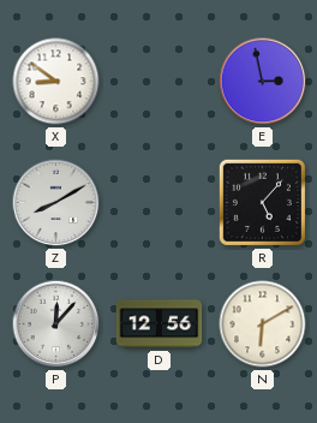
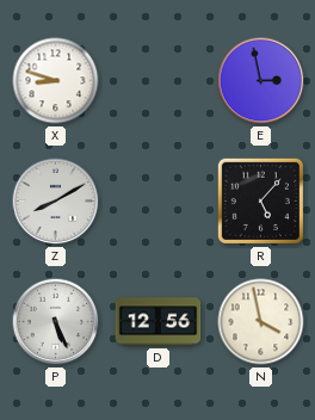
X: 8:51 -> 8:48 (56, 81)
P: 12:07 -> 5:26 (56, 322)
N: 6:10 -> 3:58 (261, 322)
